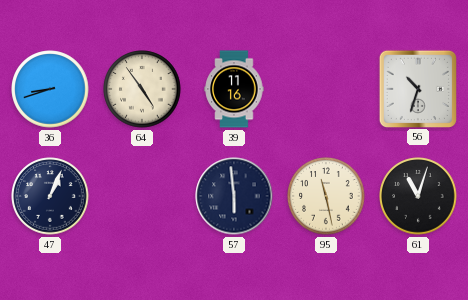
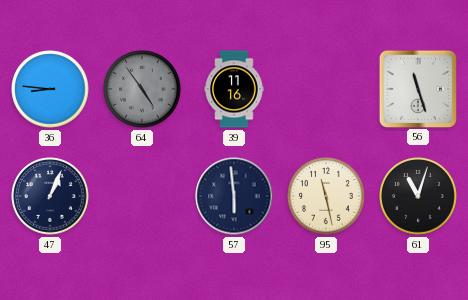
36: 8:42 -> 8:46 (50, 89)
64 dial: cream -> grey (142, 89)
56: 10:33 -> 11:27 (417, 88)
